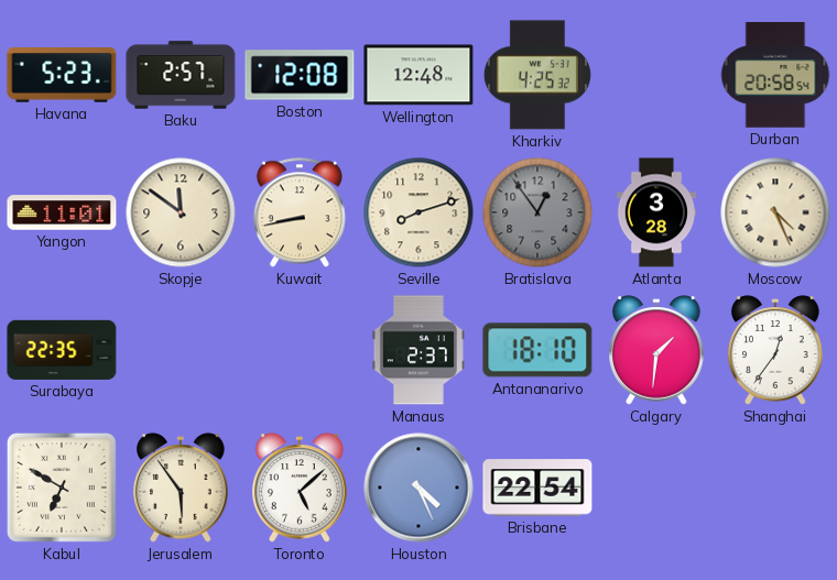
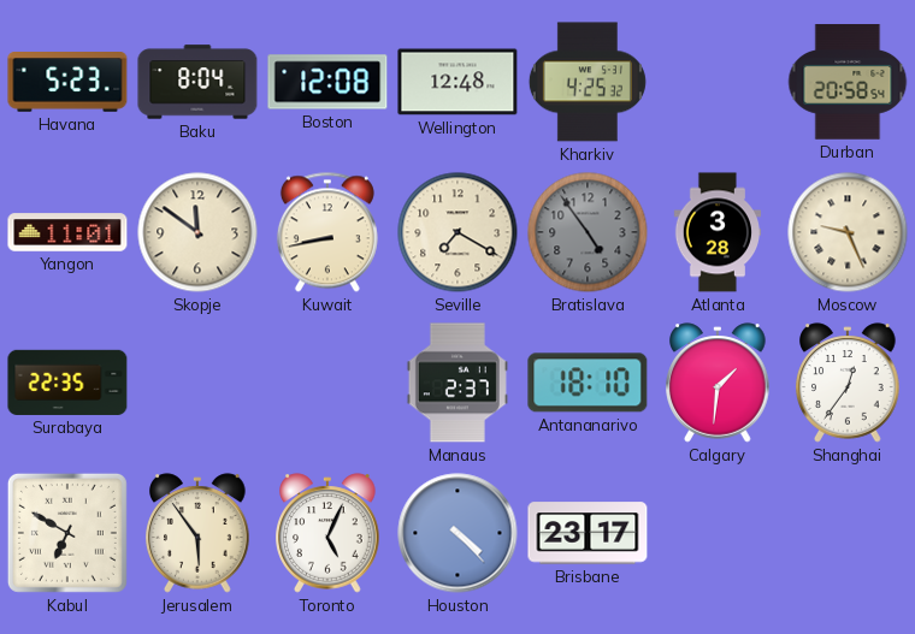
Baku: 2:57 -> 8:04 (197, 82)
Seville: 8:12 -> 7:20 (457, 232)
Bratislava: 12:54 -> 4:54 (588, 232)
Moscow: 4:26 -> 9:26 (848, 232)
Toronto: 5:08 -> 5:04 (327, 533)
Houston: 4:26 -> 4:23 (457, 533)
Brisbane: 22:54 -> 23:17 (588, 533)
